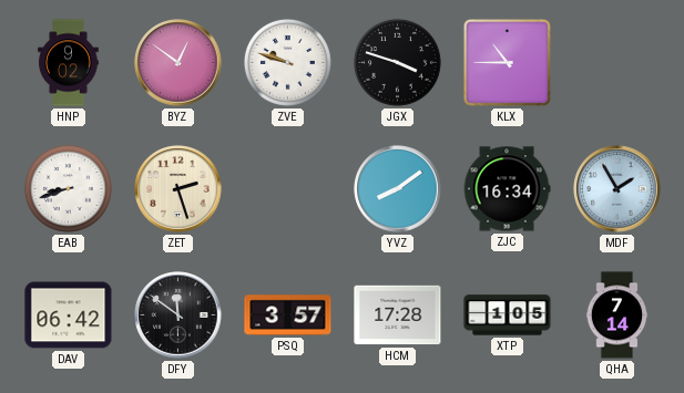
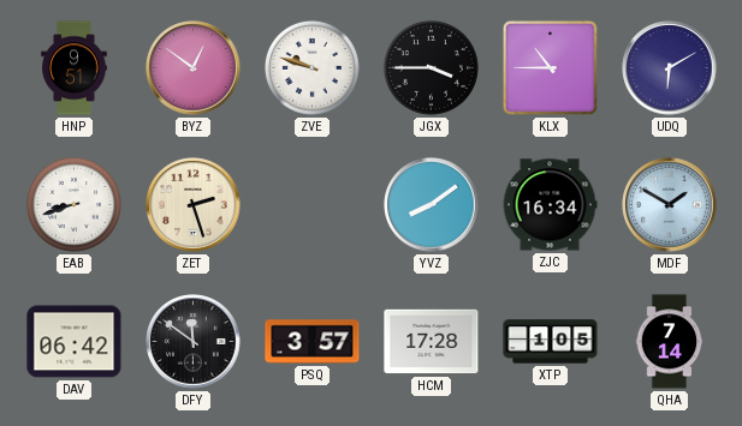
HNP: 9:02 -> 9:51 (75, 68)
JGX: 3:48 -> 3:45 (431, 67)
UDQ: none -> 6:10 (670, 68)
MDF: 1:55 -> 1:50 (670, 205)
